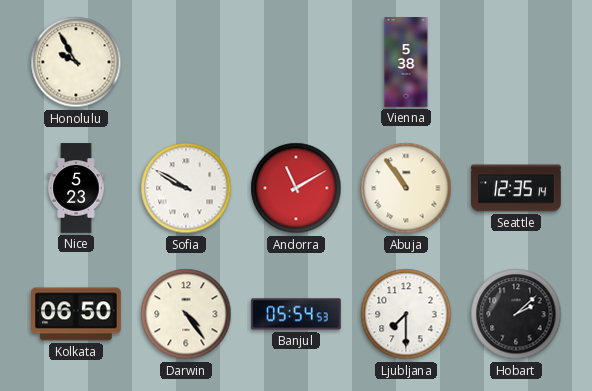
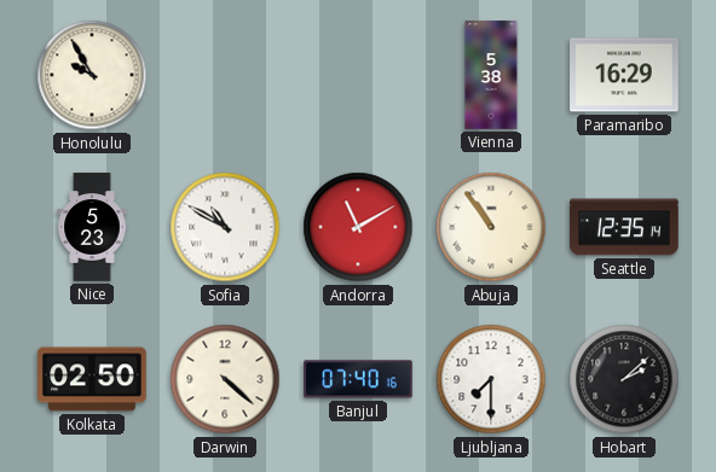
Paramaribo: none -> 16:29 (624, 75)
Sofia: 9:50 -> 10:50 (225, 227)
Kolkata: 06:50 -> 02:50 (92, 379)
Darwin: 4:24 -> 4:22 (225, 379)
Banjul: 05:54 -> 07:40 (358, 379)
